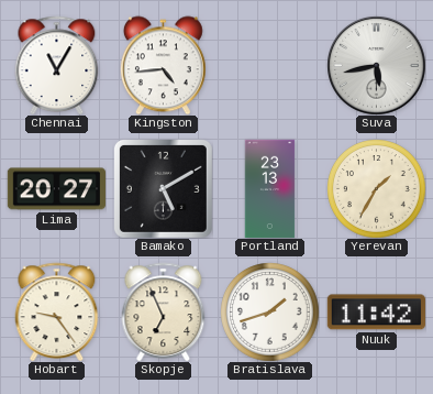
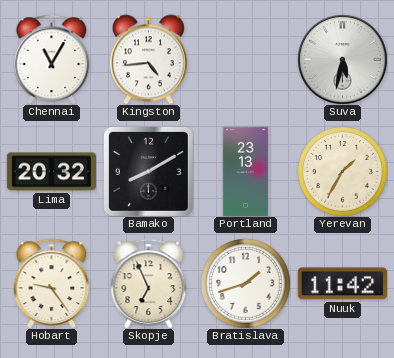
Suva: 5:43 -> 5:32 (342, 59)
Lima: 20:27 -> 20:32 (51, 172)
Bamako: 5:10 -> 8:10 (148, 171)
